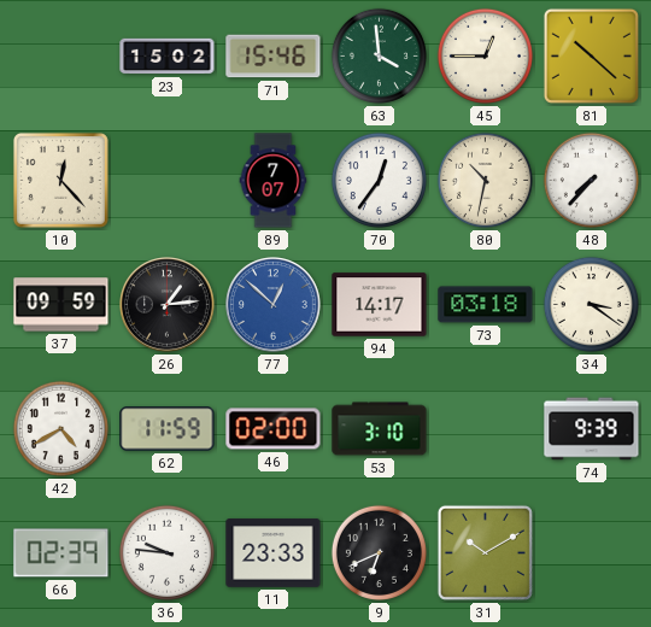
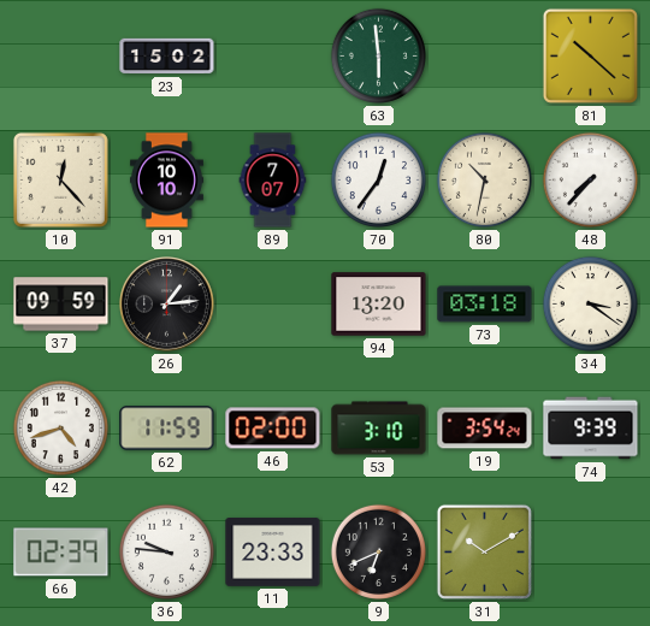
71: 15:46 -> none (274, 57)
63: 3:59 -> 5:59 (378, 55)
45: 12:45 -> none (485, 55)
91: none -> 10:10 (166, 181)
77: 12:52 -> none (274, 305)
94: 14:17 -> 13:20 (379, 305)
42: 4:40 -> 4:42 (60, 427)
19: none -> 3:54 (485, 429)
